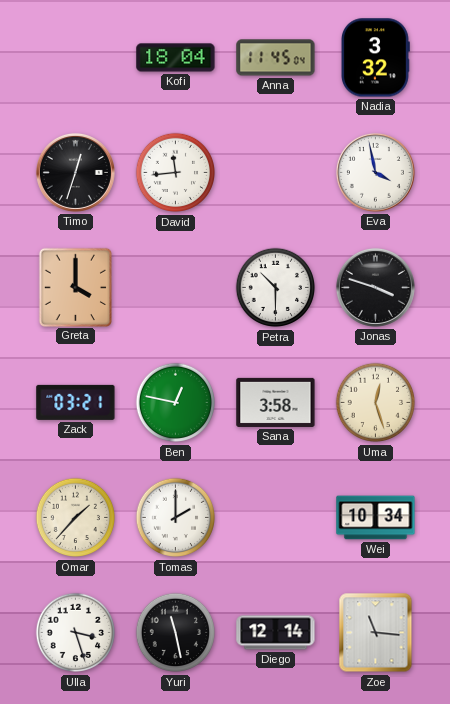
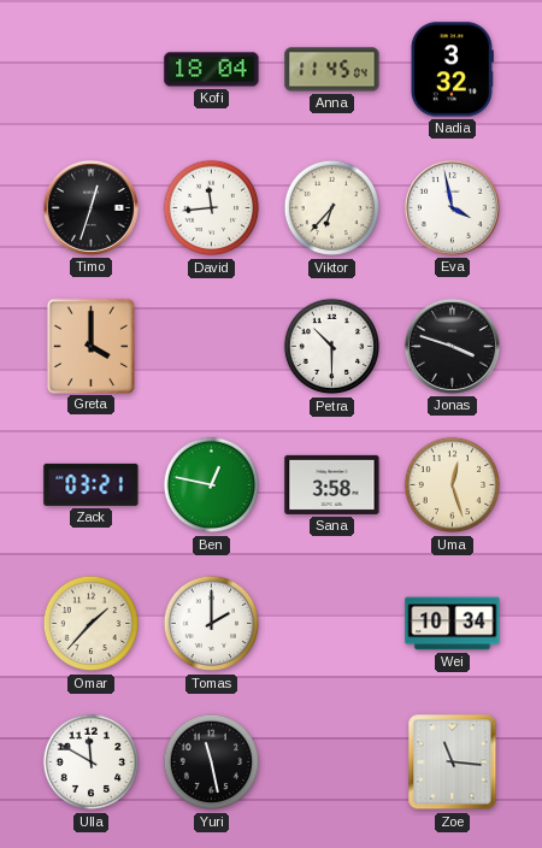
Viktor: none -> 6:37 (332, 208)
Ulla: 3:27 -> 11:50 (92, 762)
Diego: 12:14 -> none (276, 633)
